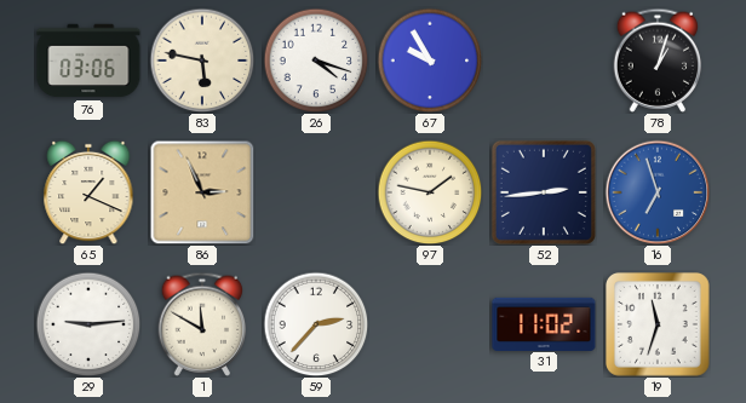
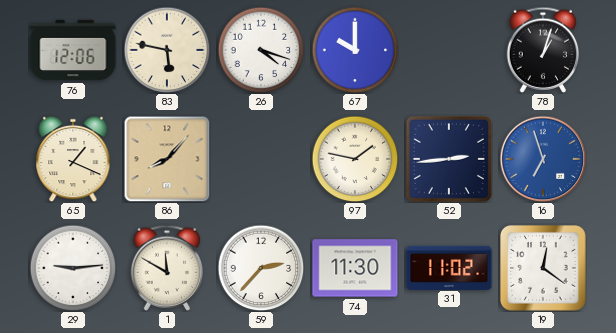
76: 03:06 -> 12:06 (73, 50)
67: 9:55 -> 10:00 (355, 50)
86: 2:56 -> 8:07 (167, 159)
74: none -> 11:30 (355, 268)
19: 11:33 -> 12:21 (544, 269)
